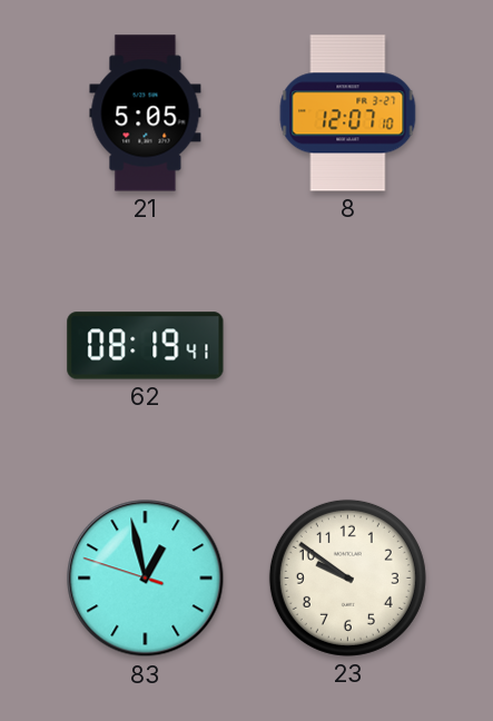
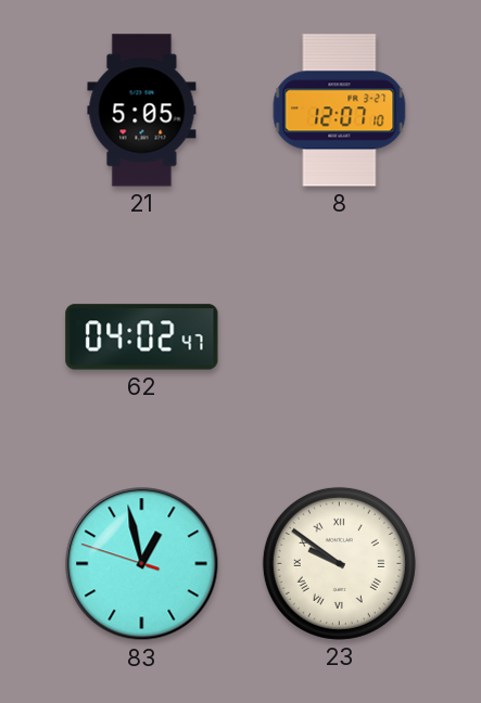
62: 08:19 -> 04:02 (142, 337)
23 numerals: Arabic -> Roman (339, 563)
